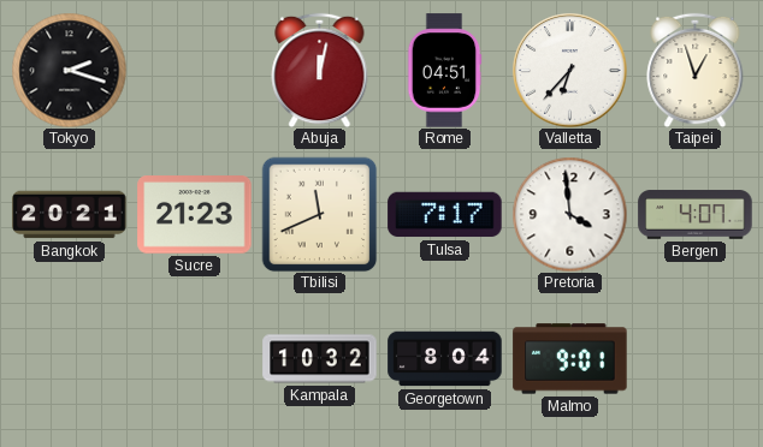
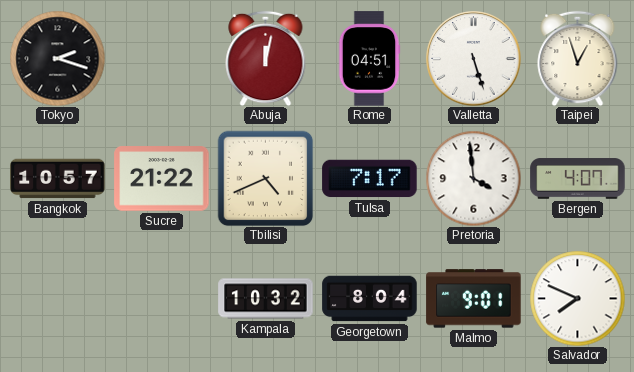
Valletta: 6:37 -> 5:27 (474, 59)
Bangkok: 20:21 -> 10:57 (58, 179)
Sucre: 21:23 -> 21:22 (162, 179)
Tbilisi: 11:41 -> 4:41 (265, 178)
Salvador: none -> 7:49 (577, 298)
